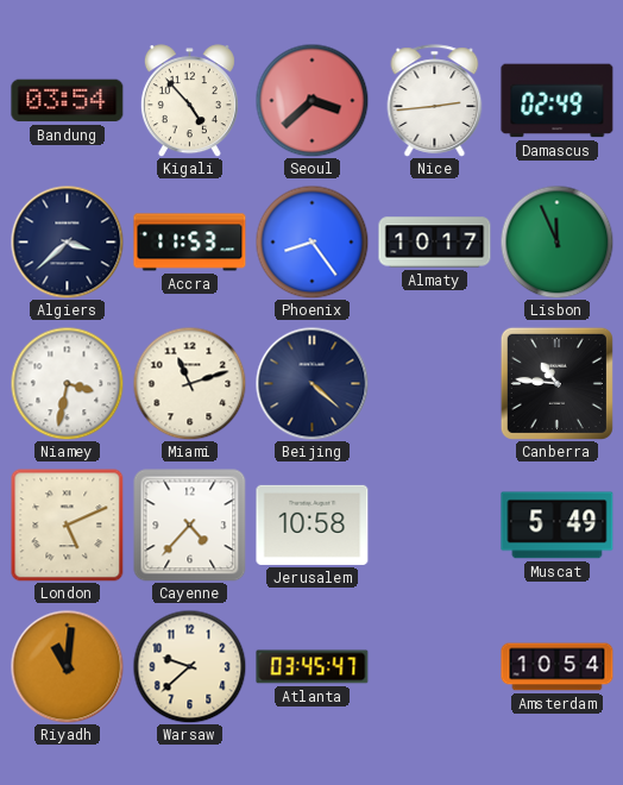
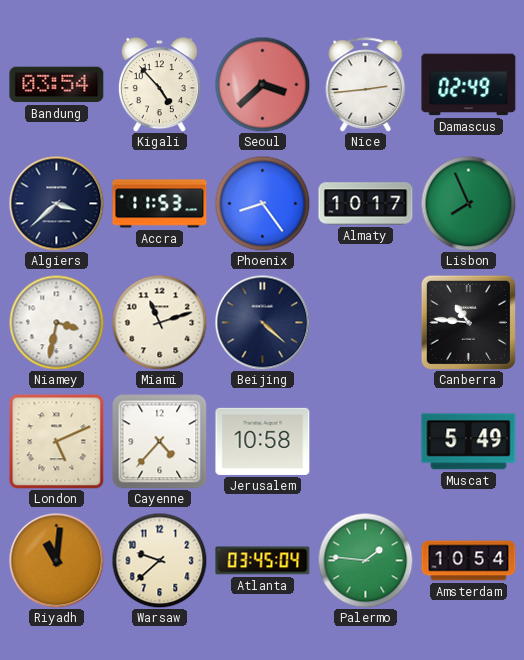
Lisbon: 11:56 -> 7:56 (468, 203)
Atlanta: 03:45:47 -> 03:45:04 (263, 561)
Palermo: none -> 1:46 (365, 560)
